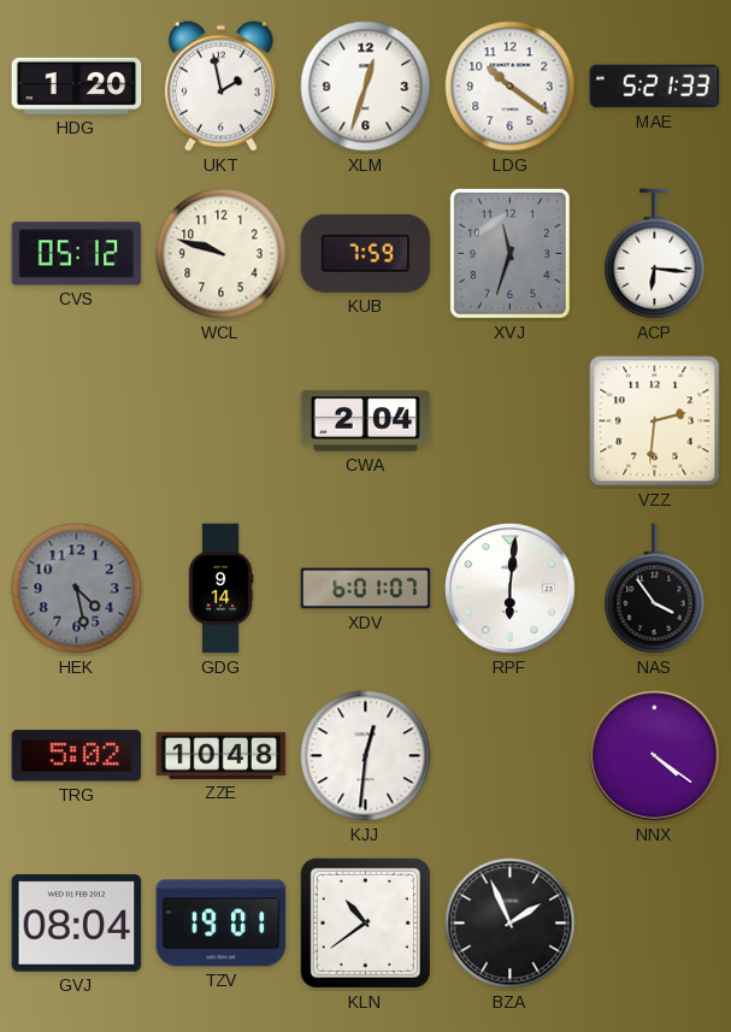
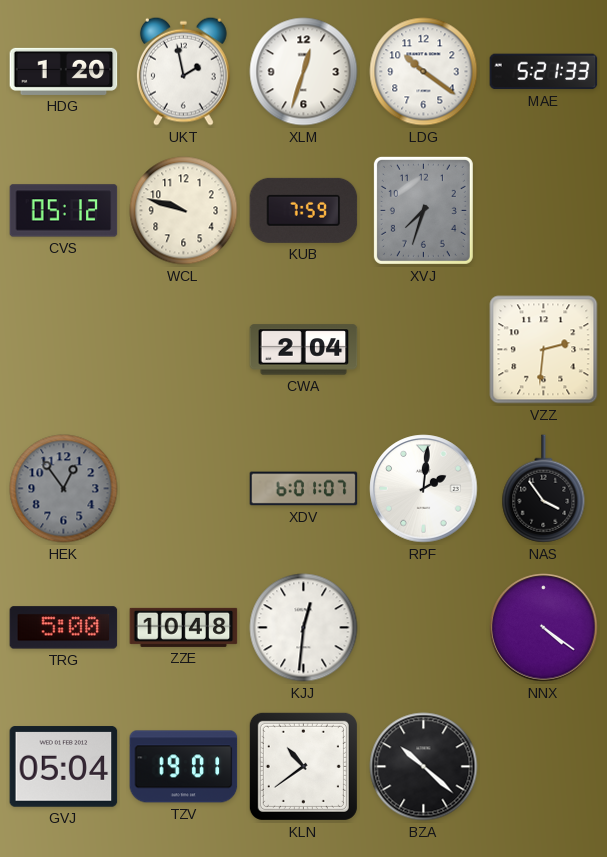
XVJ: 11:33 -> 7:33 (423, 210)
ACP: 6:16 -> none (655, 254)
HEK: 4:28 -> 12:54 (64, 489)
GDG: 9:14 -> none (220, 589)
RPF: 6:01 -> 2:01 (424, 489)
TRG: 5:02 -> 5:00 (64, 628)
GVJ: 08:04 -> 05:04 (64, 767)
BZA: 1:56 -> 10:22 (424, 767)
